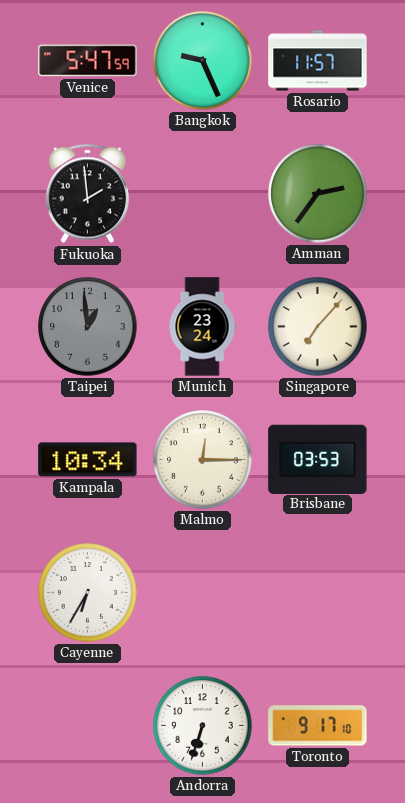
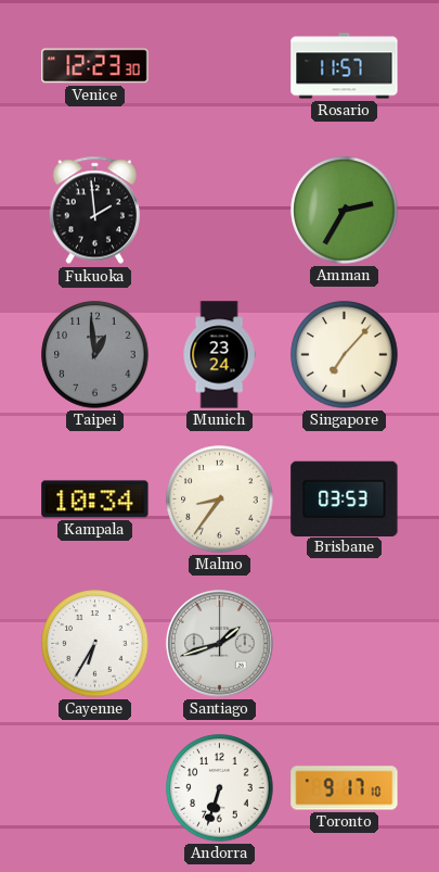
Venice: 5:47 -> 12:23 (95, 66)
Bangkok: 9:26 -> none (203, 61)
Amman: 2:36 -> 2:35 (345, 211)
Malmo: 12:15 -> 8:36 (220, 500)
Santiago: none -> 1:42 (220, 644)
